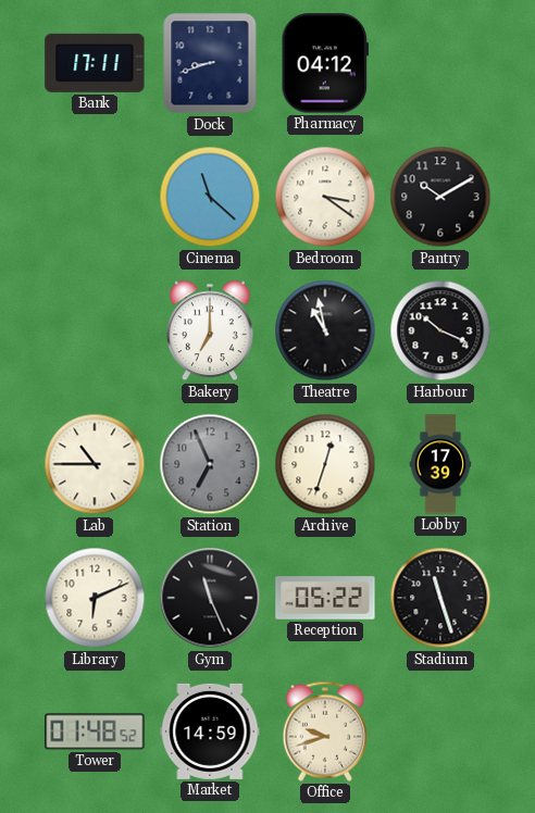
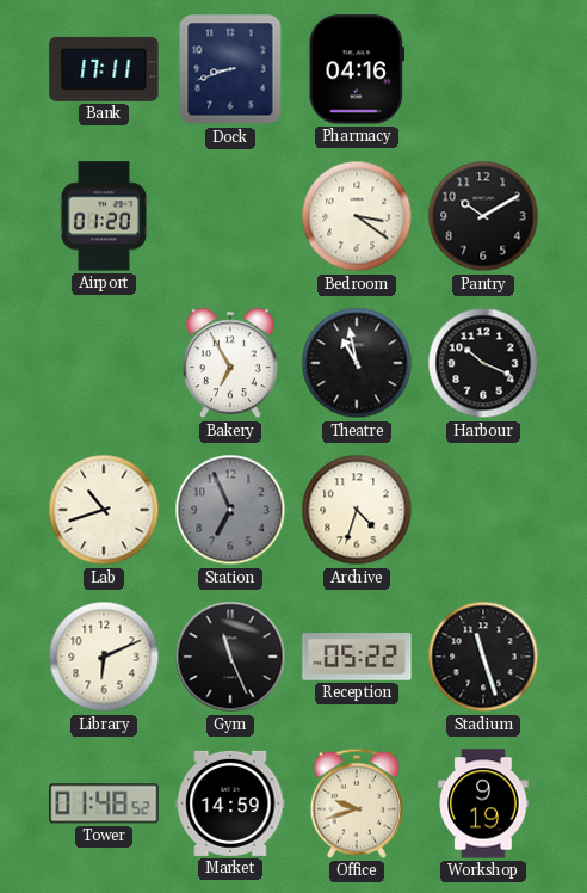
Pharmacy: 04:12 -> 04:16 (356, 69)
Airport: none -> 01:20 (103, 216)
Cinema: 11:22 -> none (210, 197)
Bakery: 7:00 -> 6:55 (231, 363)
Lab: 10:45 -> 10:42 (104, 510)
Archive: 12:33 -> 4:33 (357, 510)
Lobby: 17:39 -> none (440, 464)
Workshop: none -> 9:19 (483, 803)
